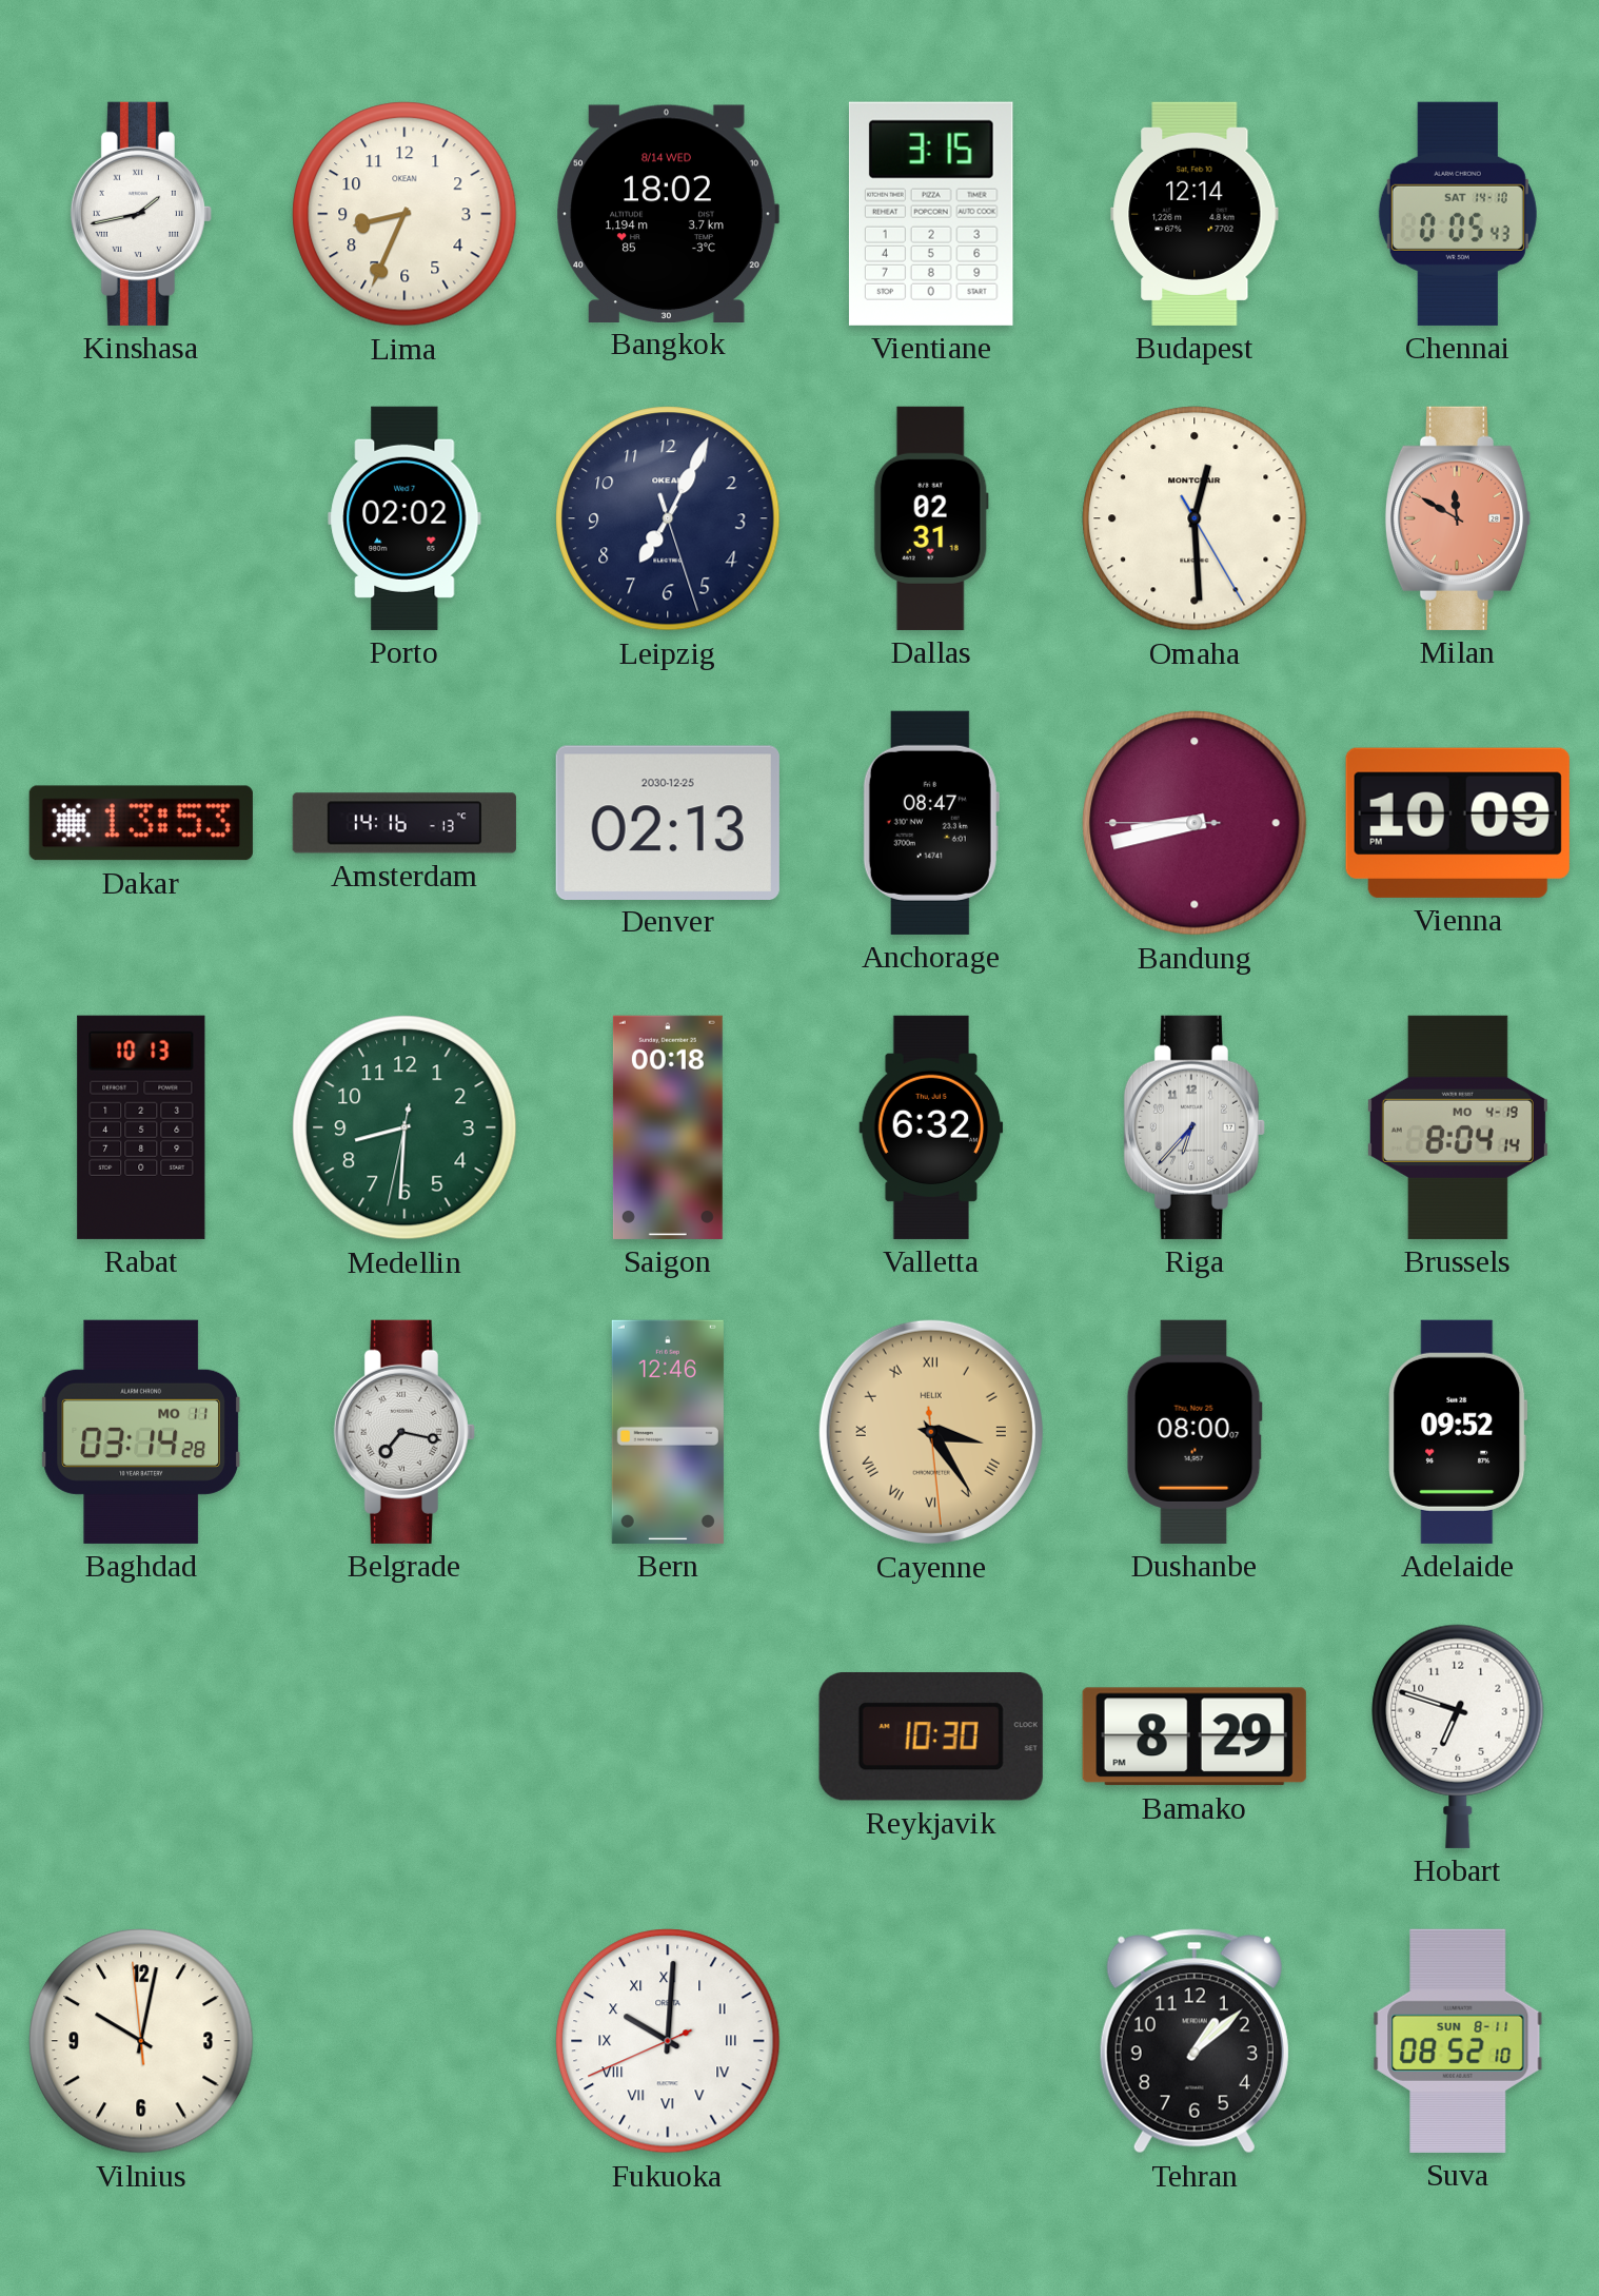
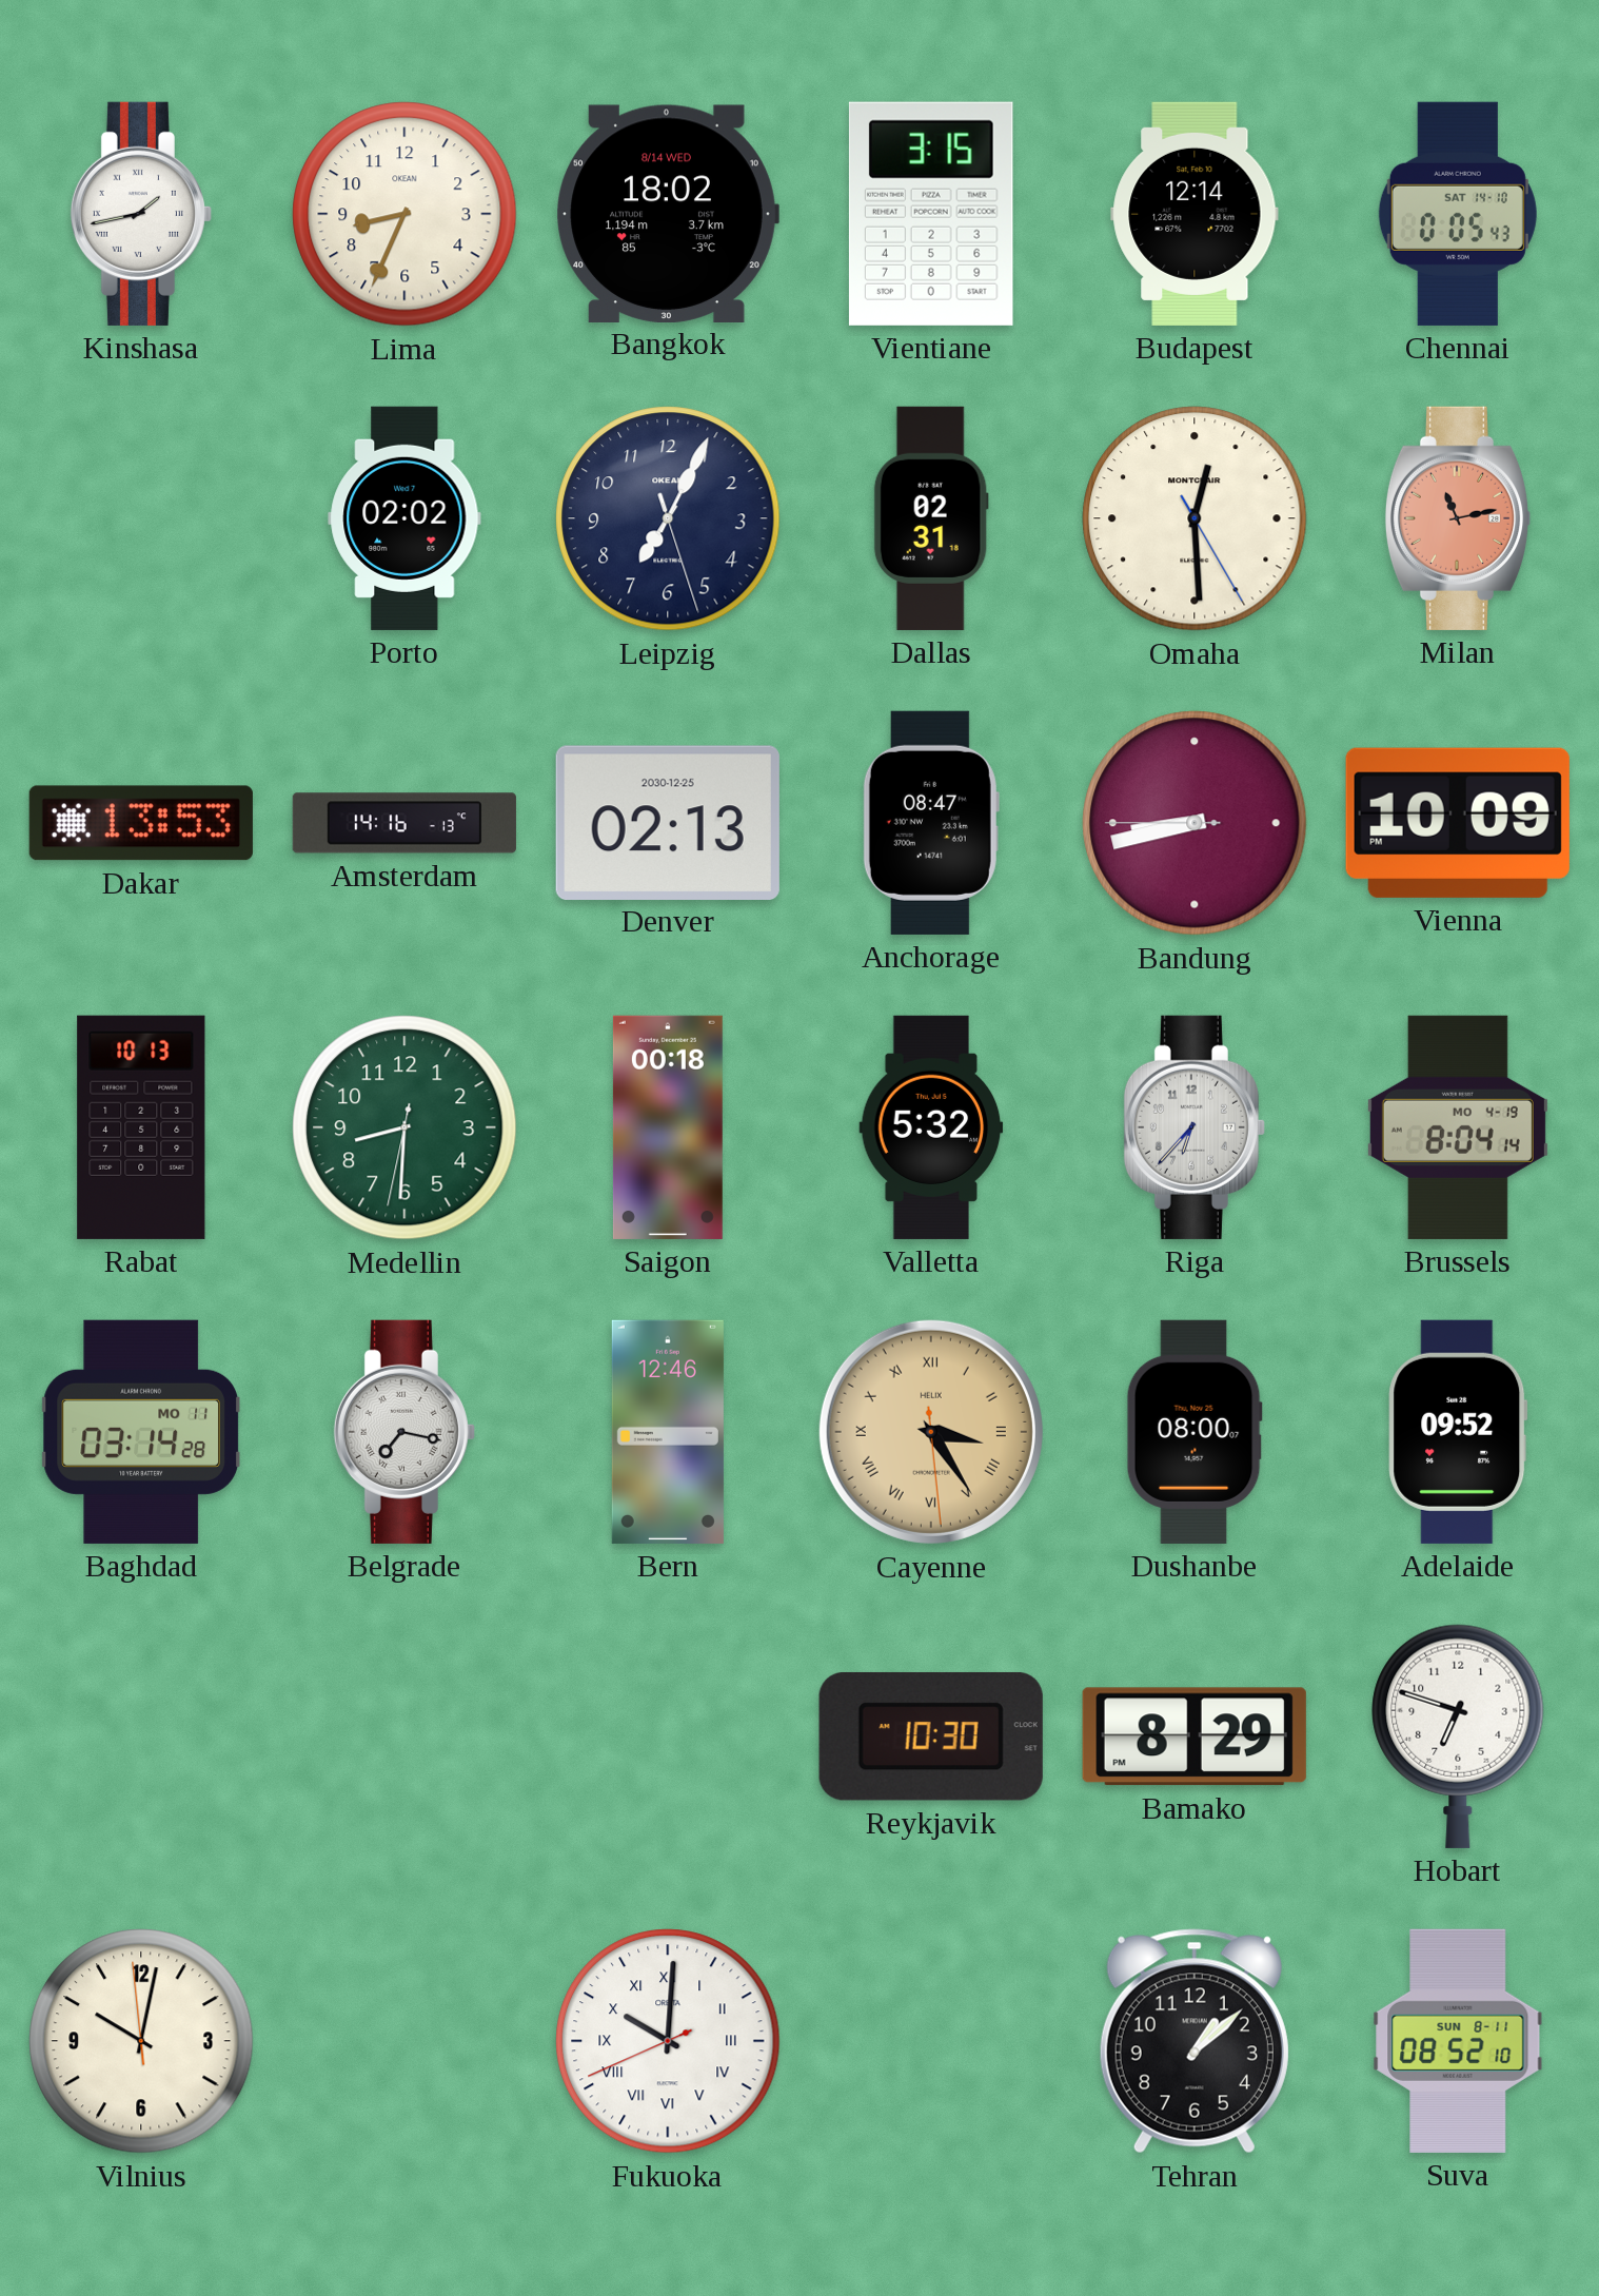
Milan: 11:50 -> 11:13 (1458, 518)
Valletta: 6:32 -> 5:32 (931, 1127)
